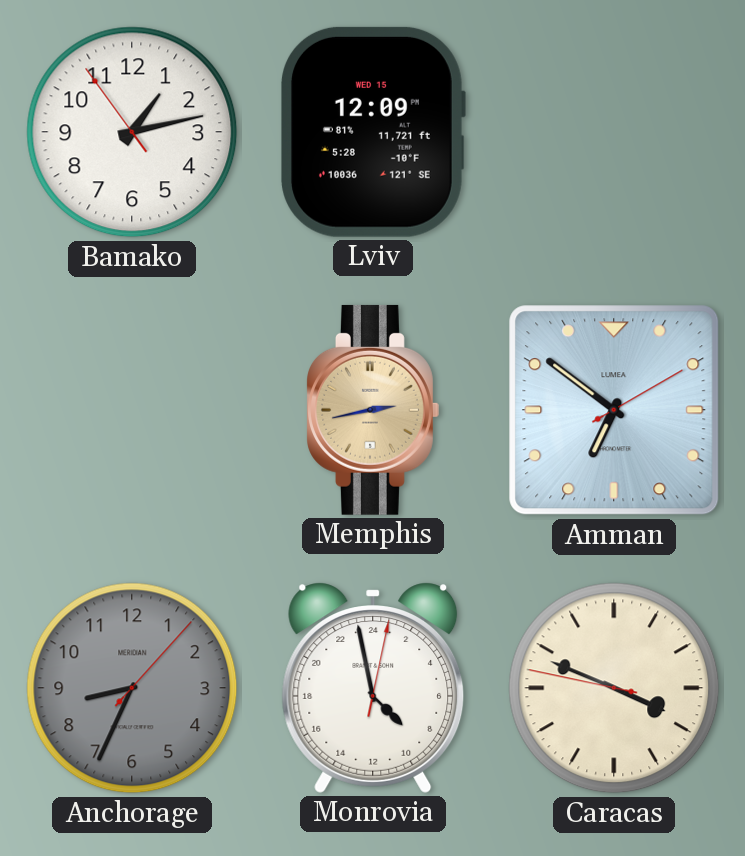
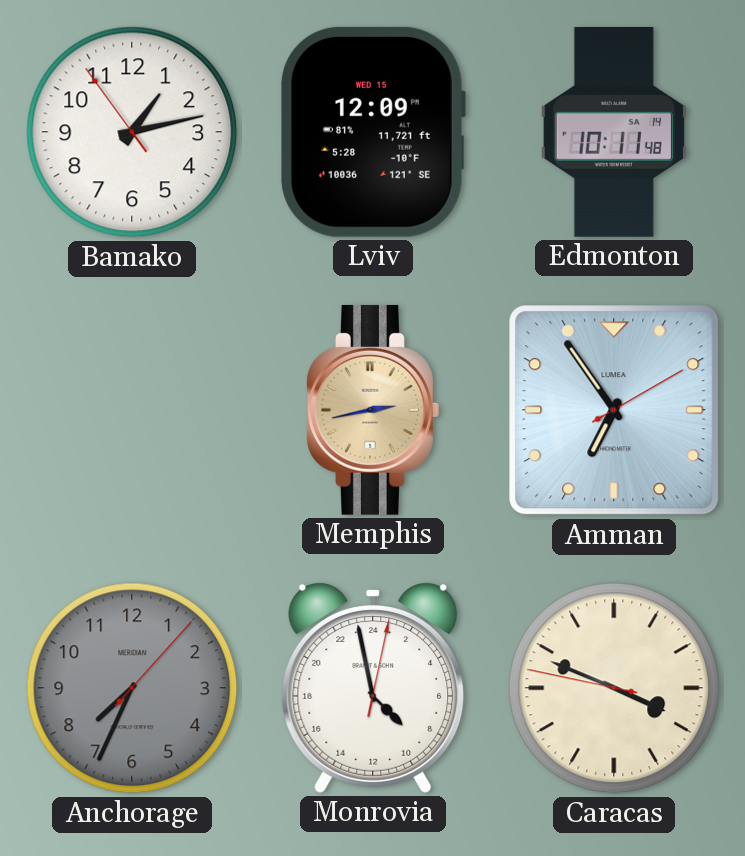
Edmonton: none -> 10:11 (614, 132)
Amman: 6:51 -> 6:54 (614, 410)
Anchorage: 8:34 -> 7:34 (132, 688)
